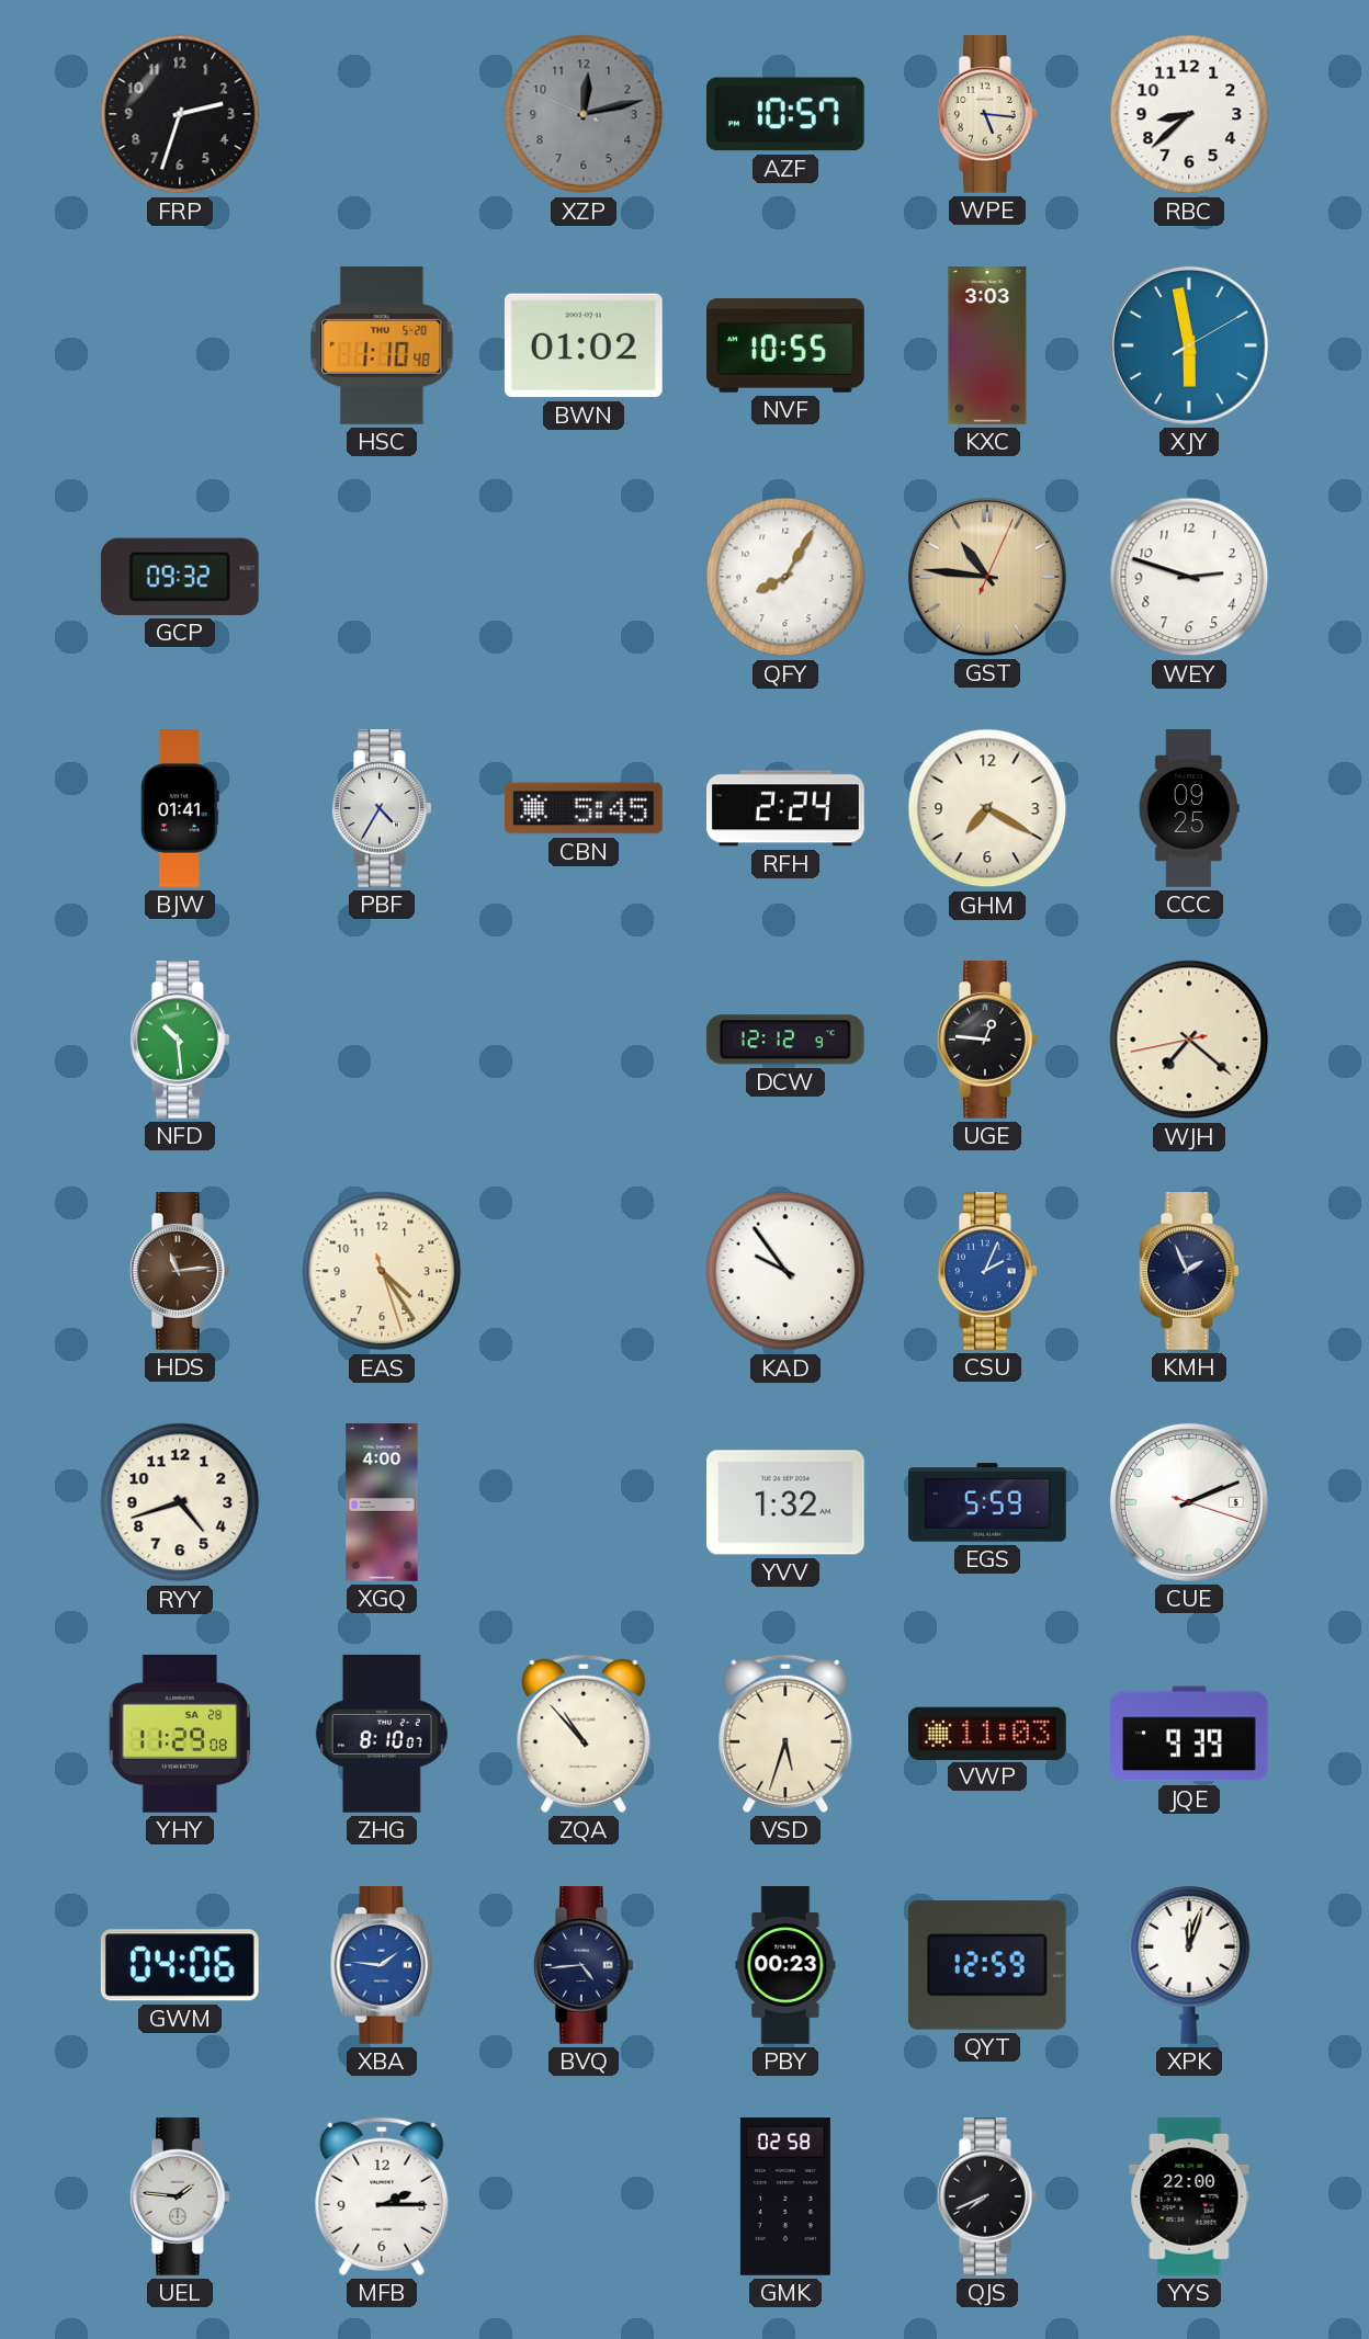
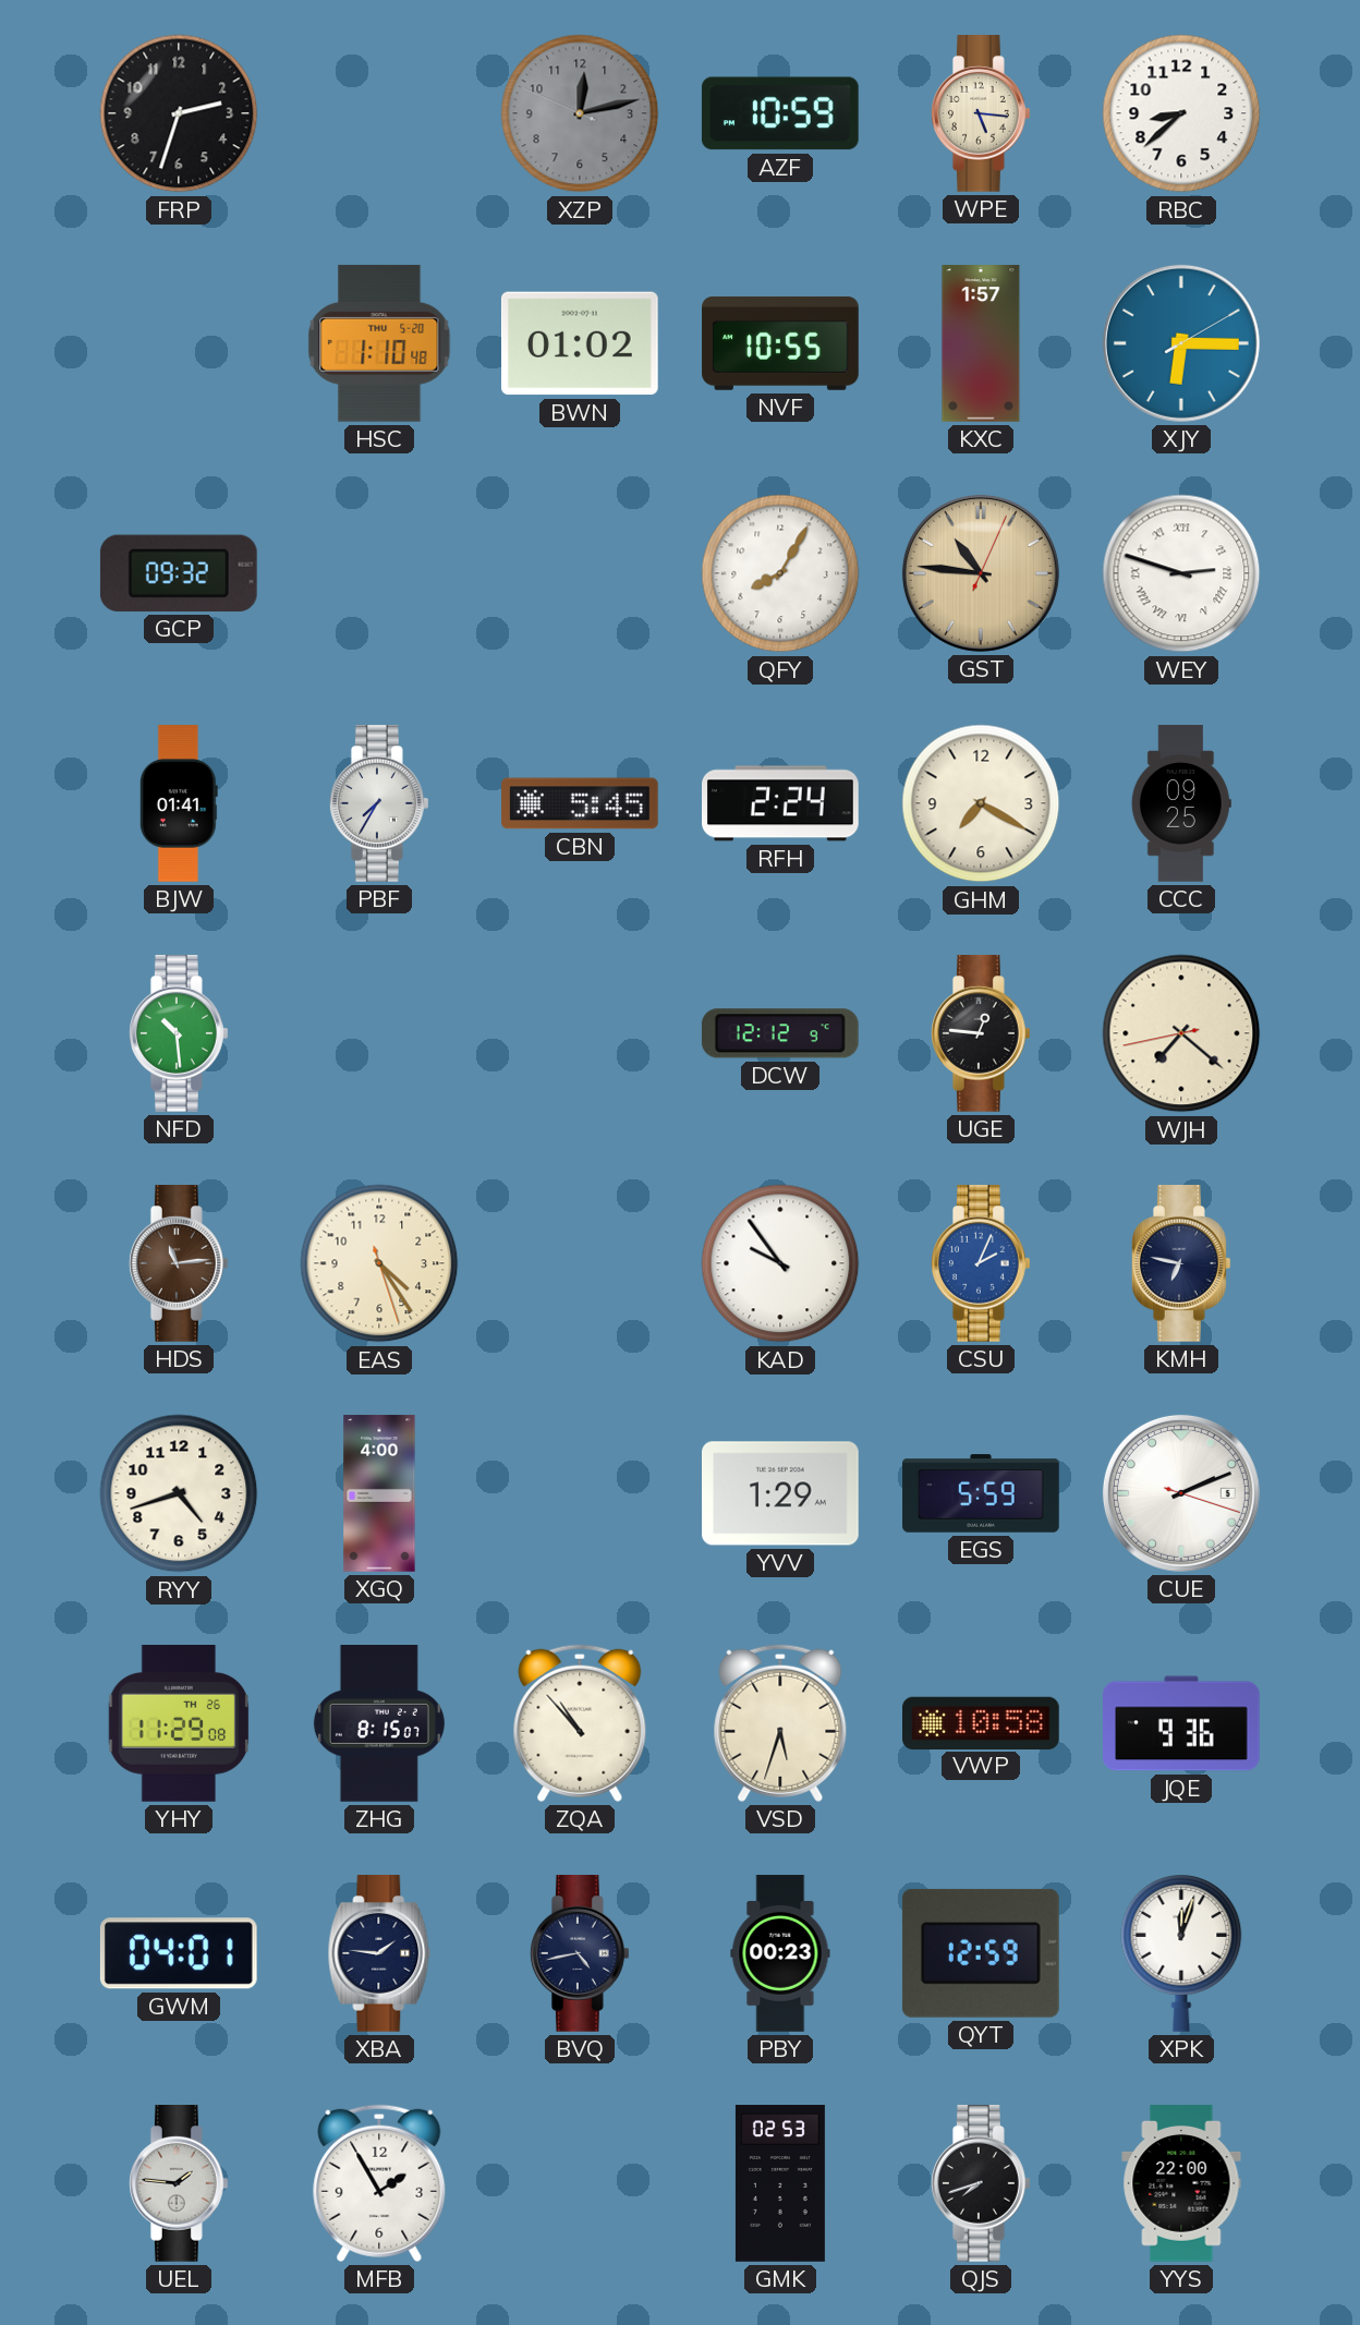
AZF: 10:57 -> 10:59 (780, 113)
KXC: 3:03 -> 1:57 (981, 343)
XJY: 5:58 -> 6:15 (1181, 343)
WEY numerals: Arabic -> Roman (1181, 573)
PBF: 4:35 -> 7:35 (379, 804)
KMH: 1:56 -> 6:47 (1181, 1264)
YVV: 1:32 -> 1:29 (781, 1493)
YHY date: SA 28 -> TH 26 (179, 1724)
ZHG: 8:10 -> 8:15 (379, 1724)
VWP: 11:03 -> 10:58 (982, 1722)
JQE: 9:39 -> 9:36 (1182, 1723)
GWM: 04:06 -> 04:01 (179, 1953)
XBA dial: blue -> navy (379, 1954)
BVQ: 4:44 -> 4:43 (580, 1954)
MFB: 2:15 -> 1:55 (379, 2183)
GMK: 02:58 -> 02:53 (780, 2183)
QJS: 7:41 -> 7:42 (981, 2184)
